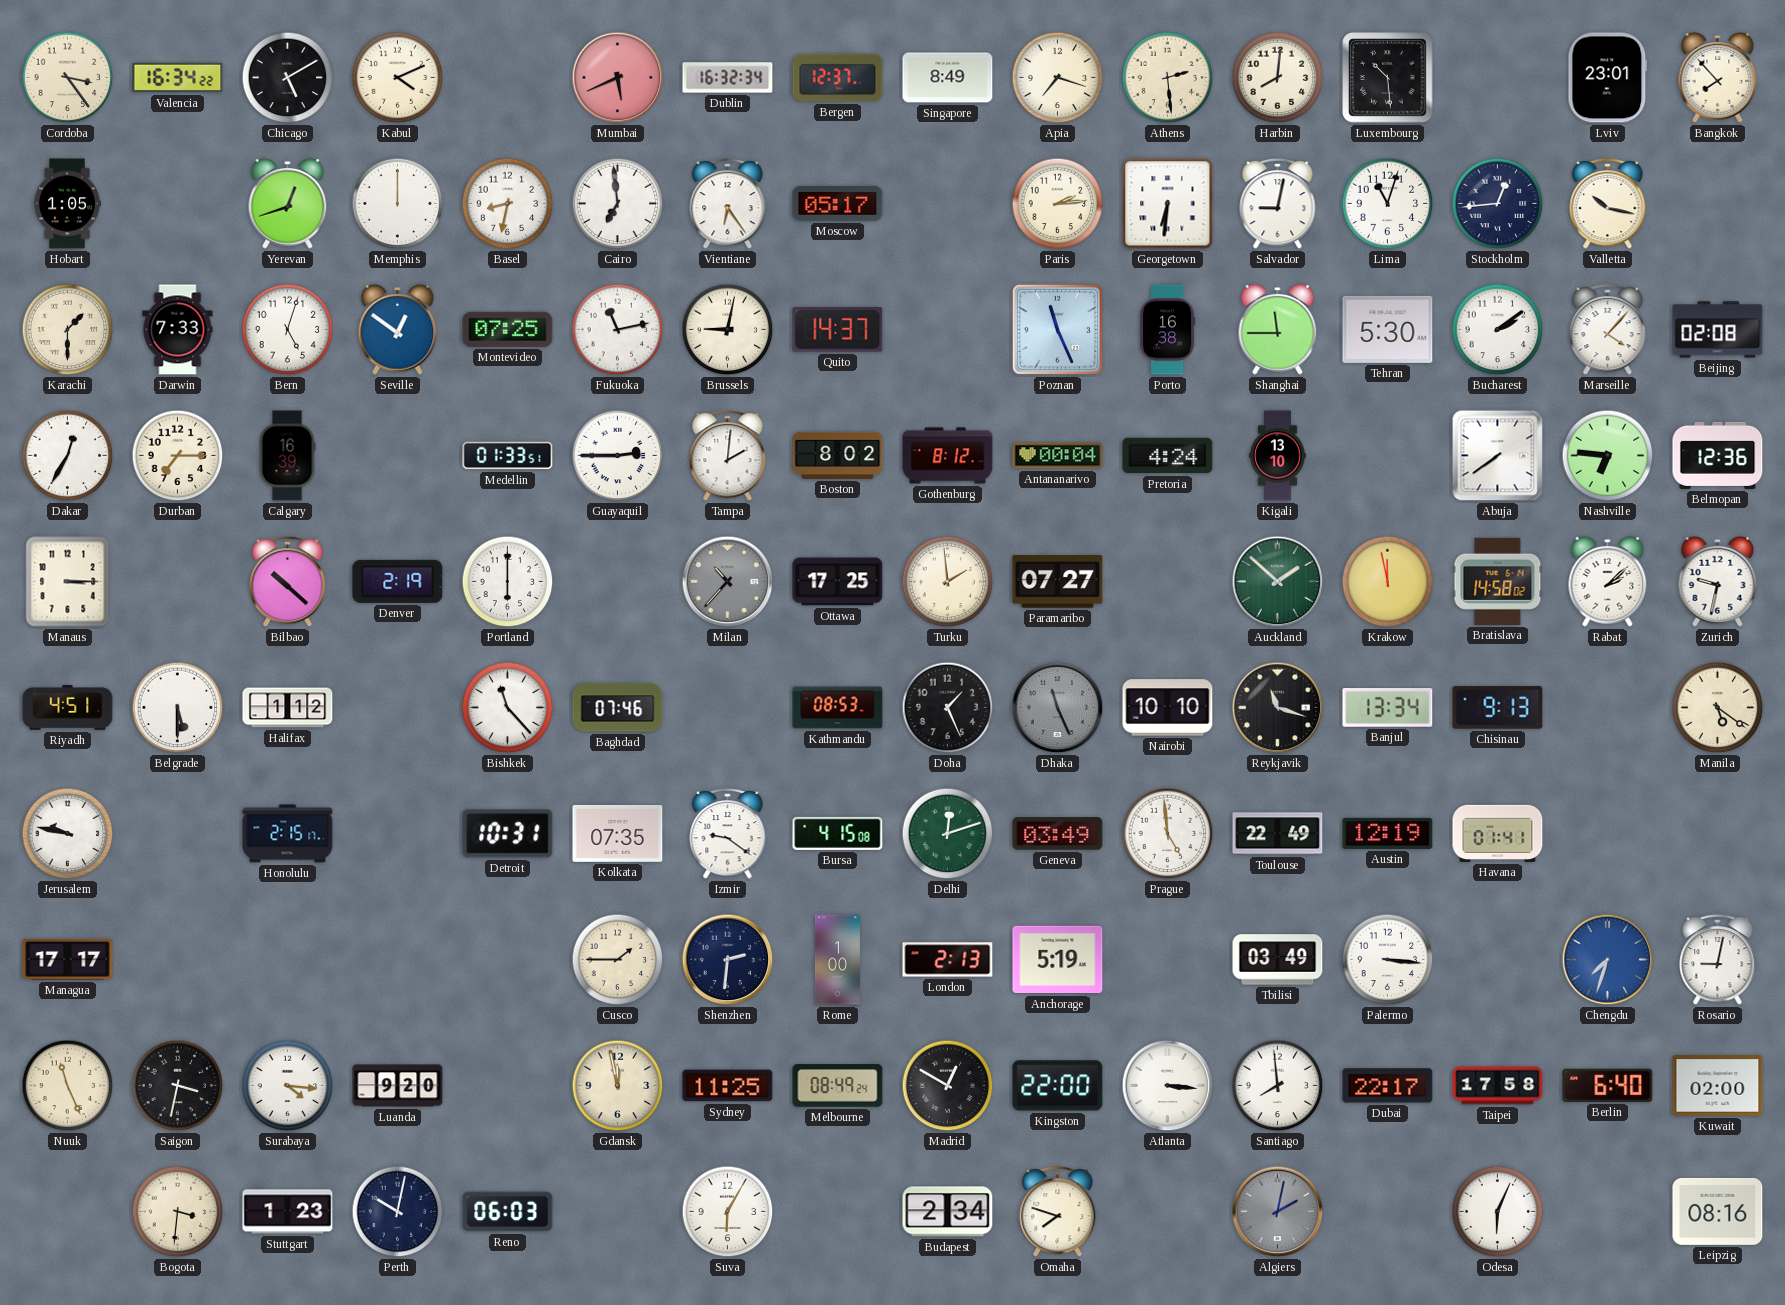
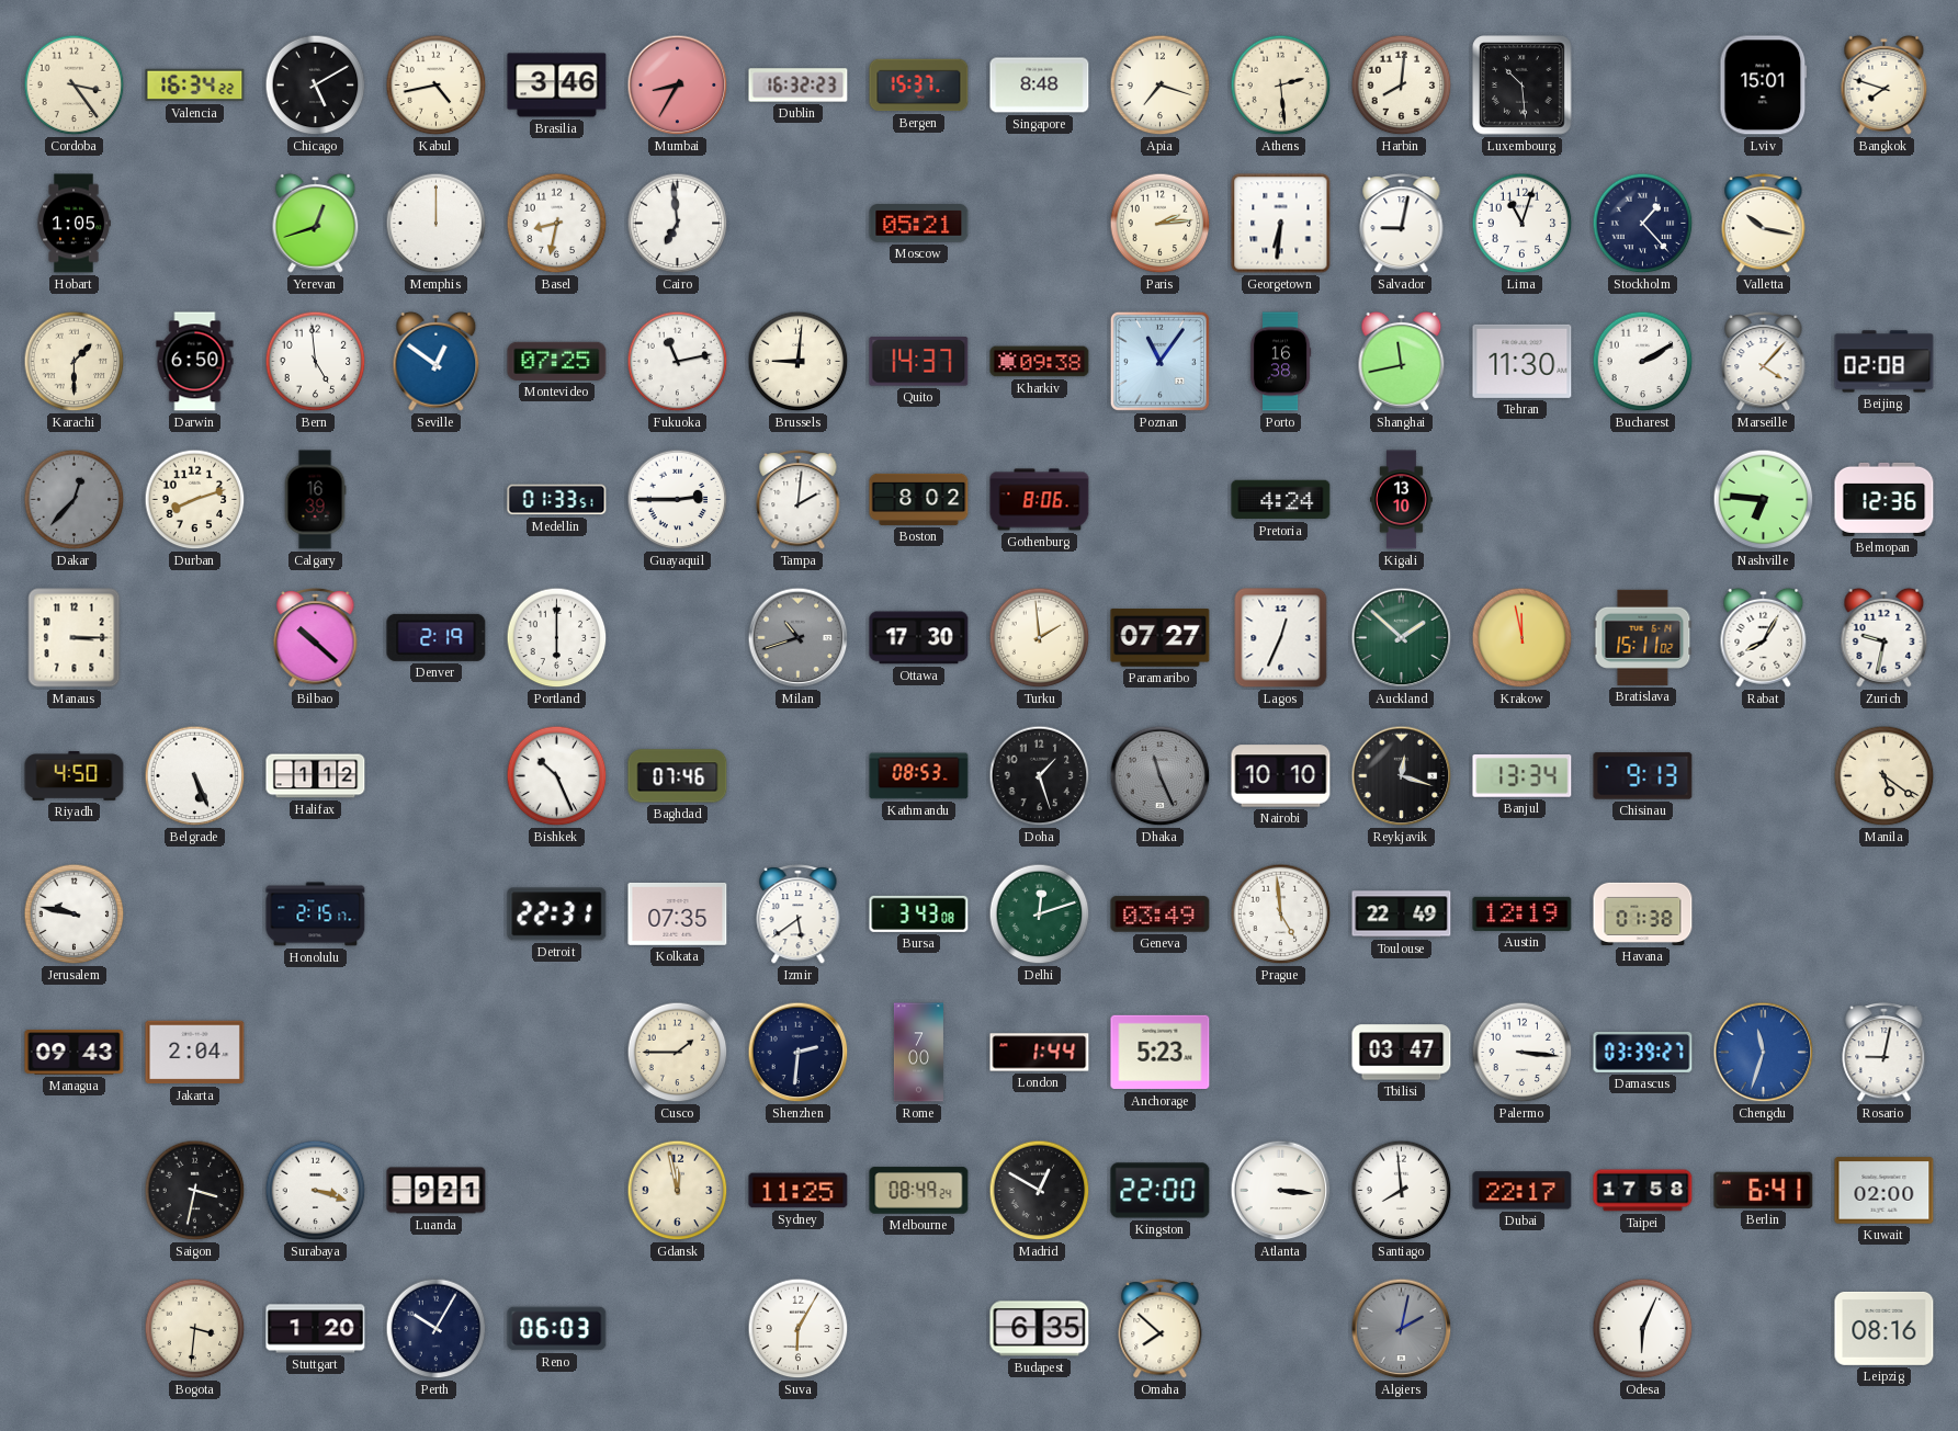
Kabul: 4:11 -> 4:43 (437, 86)
Brasilia: none -> 3:46 (557, 86)
Mumbai: 5:41 -> 8:35 (678, 86)
Dublin: 16:32:34 -> 16:32:23 (799, 86)
Bergen: 12:37 -> 15:37 (919, 86)
Singapore: 8:49 -> 8:48 (1040, 86)
Lviv: 23:01 -> 15:01 (1764, 86)
Bangkok: 7:53 -> 7:48 (1885, 84)
Vientiane: 6:24 -> none (728, 203)
Moscow: 05:17 -> 05:21 (919, 224)
Stockholm: 12:44 -> 1:23 (1643, 224)
Darwin: 7:33 -> 6:50 (195, 362)
Bern: 5:03 -> 4:59 (316, 362)
Brussels: 9:02 -> 9:01 (799, 362)
Kharkiv: none -> 09:38 (1040, 362)
Poznan: 11:26 -> 11:06 (1159, 361)
Shanghai: 11:45 -> 11:43 (1402, 361)
Tehran: 5:30 -> 11:30 (1523, 361)
Bucharest: 2:09 -> 2:10 (1643, 362)
Dakar: 12:35 -> 12:37 (75, 500)
Dakar dial: white -> grey (75, 500)
Durban: 7:15 -> 8:12 (195, 500)
Gothenburg: 8:12 -> 8:06 (1040, 500)
Antananarivo: 00:04 -> none (1058, 456)
Abuja: 7:39 -> none (1498, 456)
Milan: 10:37 -> 10:42 (799, 638)
Ottawa: 17:25 -> 17:30 (919, 638)
Lagos: none -> 12:34 (1281, 638)
Bratislava: 14:58 -> 15:11 (1643, 637)
Rabat: 2:08 -> 8:05 (1764, 637)
Riyadh: 4:51 -> 4:50 (75, 776)
Belgrade: 5:30 -> 5:26 (195, 776)
Bishkek: 11:23 -> 10:26 (557, 776)
Doha: 1:26 -> 1:27 (1040, 776)
Reykjavik: 11:18 -> 12:18 (1402, 776)
Detroit: 10:31 -> 22:31 (557, 915)
Izmir: 9:21 -> 5:39 (799, 913)
Bursa: 4:15 -> 3:43 (919, 913)
Havana: 01:41 -> 01:38 (1643, 913)
Managua: 17:17 -> 09:43 (75, 1053)
Jakarta: none -> 2:04 (195, 1053)
Rome: 1:00 -> 7:00 (918, 1053)
London: 2:13 -> 1:44 (1040, 1053)
Anchorage: 5:19 -> 5:23 (1161, 1053)
Tbilisi: 03:49 -> 03:47 (1402, 1053)
Damascus: none -> 03:39 (1643, 1052)
Chengdu: 7:33 -> 11:33 (1764, 1053)
Nuuk: 11:26 -> none (68, 1086)
Surabaya: 4:16 -> 3:18 (316, 1191)
Luanda: 9:20 -> 9:21 (437, 1191)
Berlin: 6:40 -> 6:41 (1764, 1190)
Stuttgart: 1:23 -> 1:20 (316, 1329)
Perth: 10:02 -> 10:05 (437, 1329)
Budapest: 2:34 -> 6:35 (1040, 1329)
Omaha: 7:48 -> 7:52 (1161, 1328)
